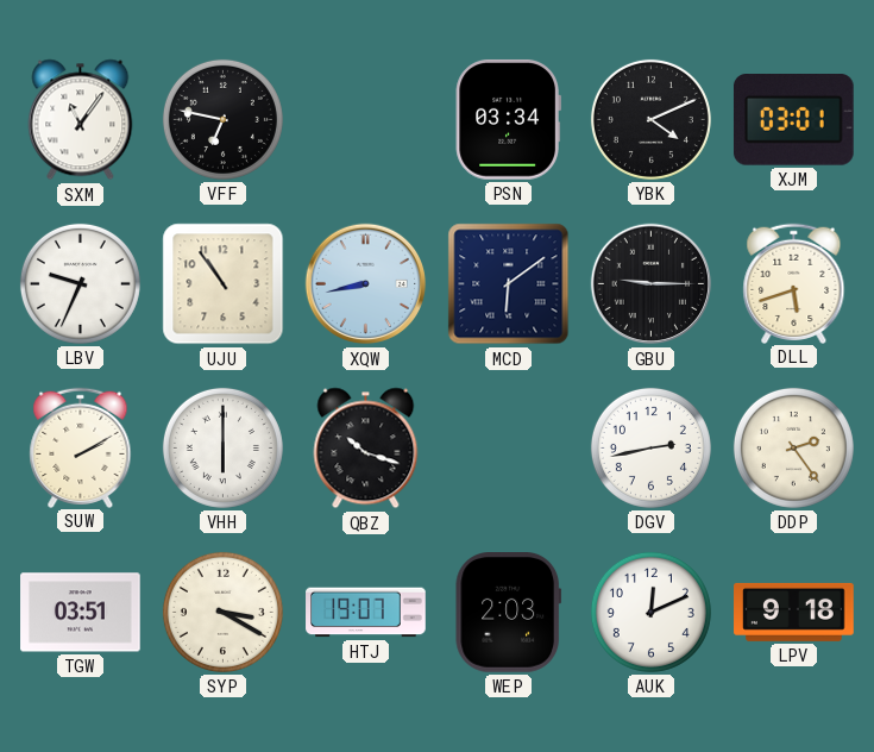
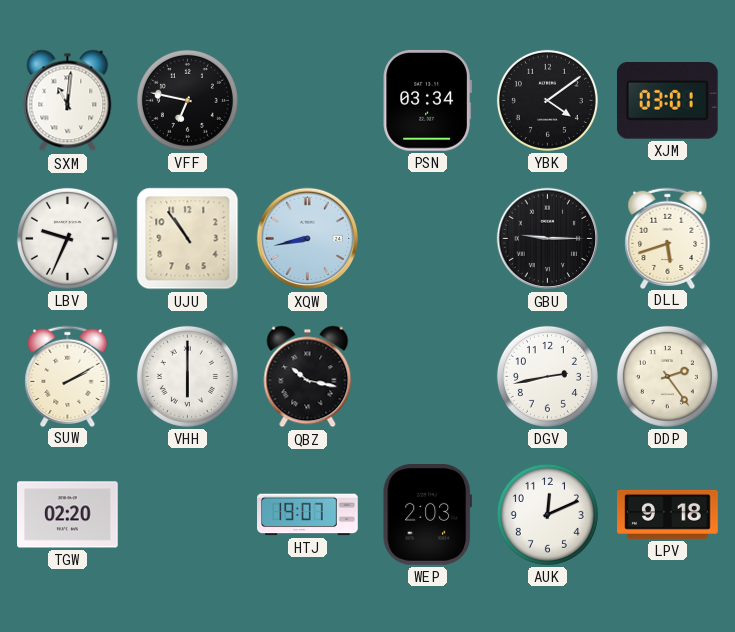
SXM: 11:06 -> 11:01 (68, 101)
YBK: 4:11 -> 4:09 (547, 100)
MCD: 6:09 -> none (509, 284)
QBZ: 10:18 -> 10:17 (308, 377)
TGW: 03:51 -> 02:20 (68, 515)
SYP: 3:20 -> none (222, 612)
